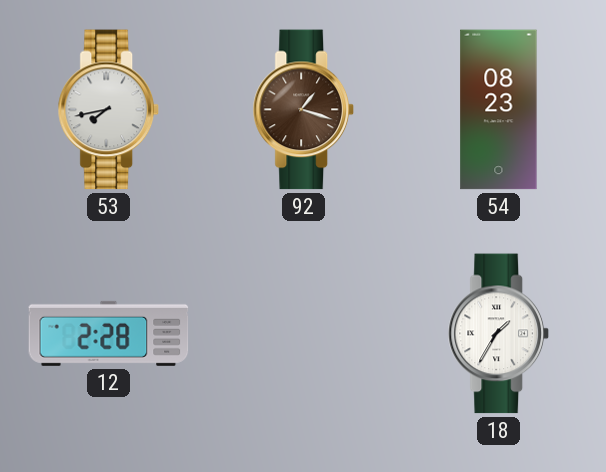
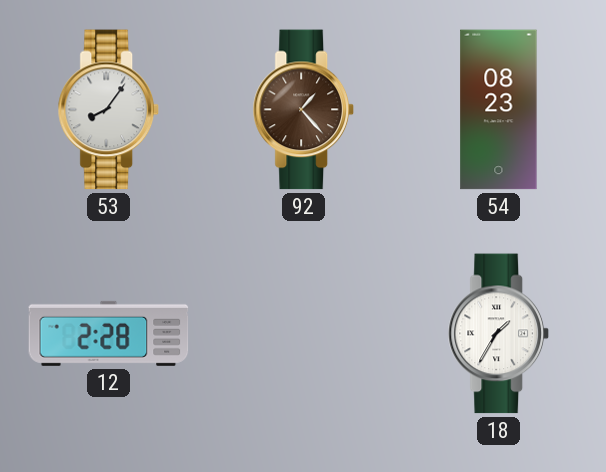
53: 7:43 -> 8:06 (108, 110)
92: 1:18 -> 1:23 (303, 110)
